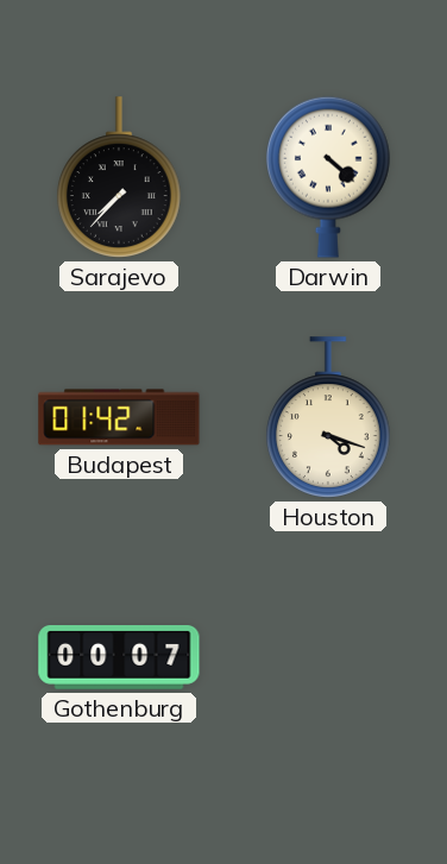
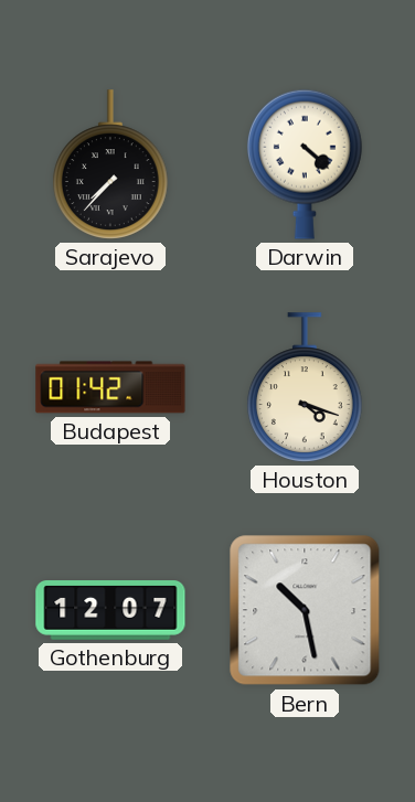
Gothenburg: 00:07 -> 12:07 (110, 611)
Bern: none -> 10:28 (305, 610)
